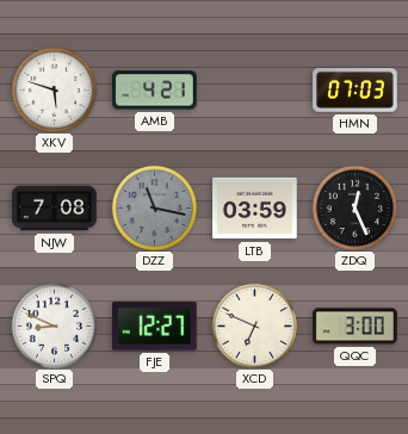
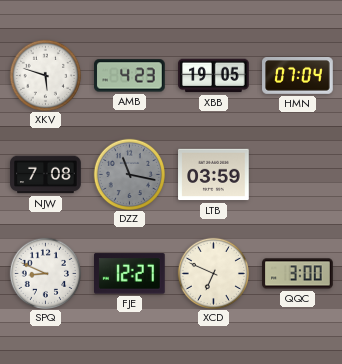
AMB: 4:21 -> 4:23 (130, 76)
XBB: none -> 19:05 (214, 76)
HMN: 07:03 -> 07:04 (298, 76)
ZDQ: 12:26 -> none (354, 207)
